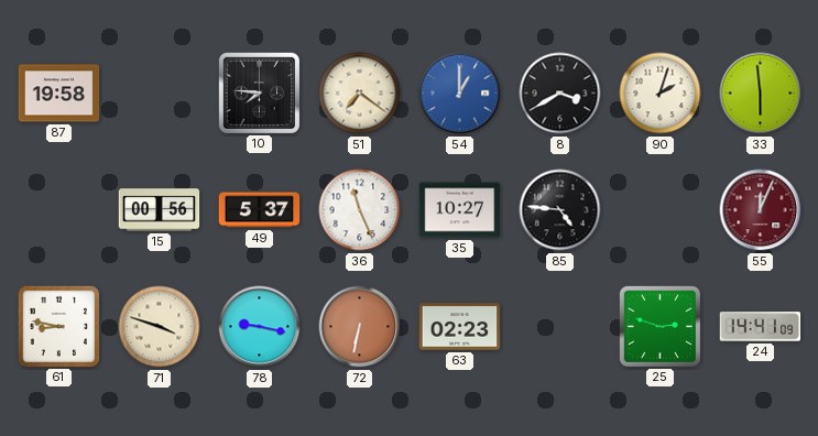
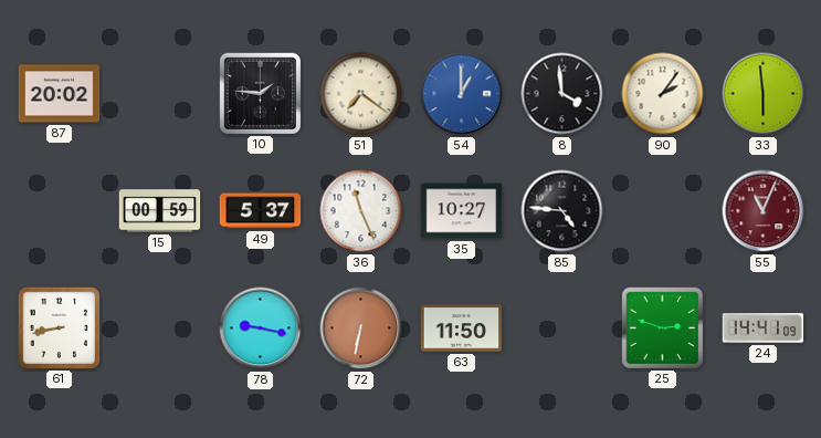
87: 19:58 -> 20:02 (60, 94)
10: 7:46 -> 1:46 (260, 93)
8: 3:40 -> 3:59 (562, 94)
90: 2:03 -> 2:06 (663, 94)
15: 00:56 -> 00:59 (160, 211)
55: 12:04 -> 11:04 (764, 211)
61: 8:47 -> 8:43 (59, 327)
71: 3:48 -> none (160, 327)
63: 02:23 -> 11:50 (462, 328)
